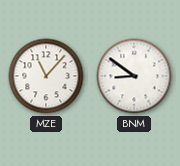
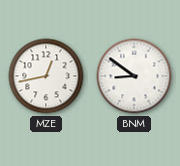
MZE: 11:07 -> 12:43 (46, 76)
